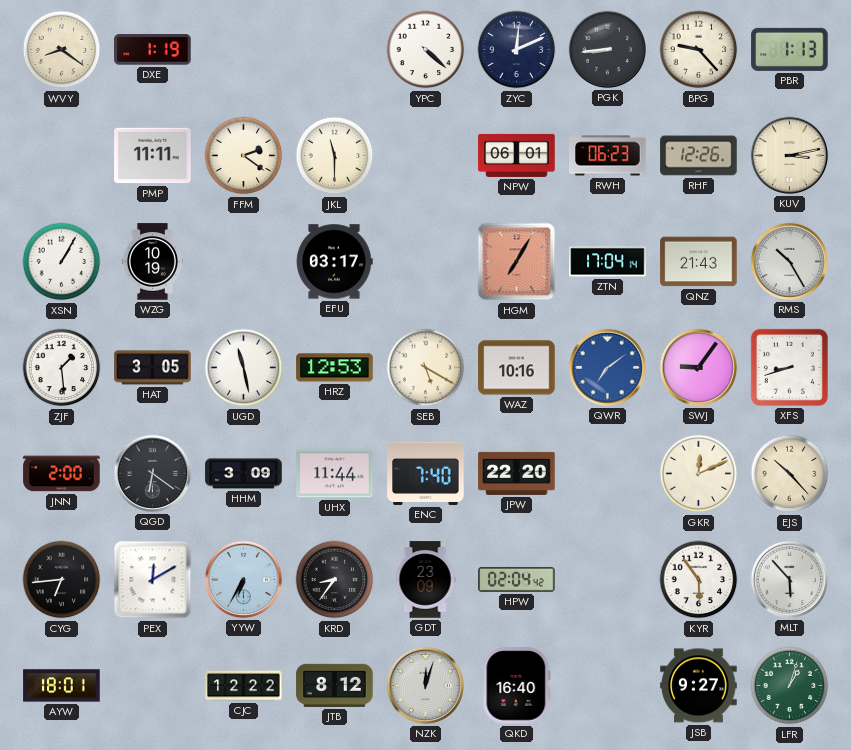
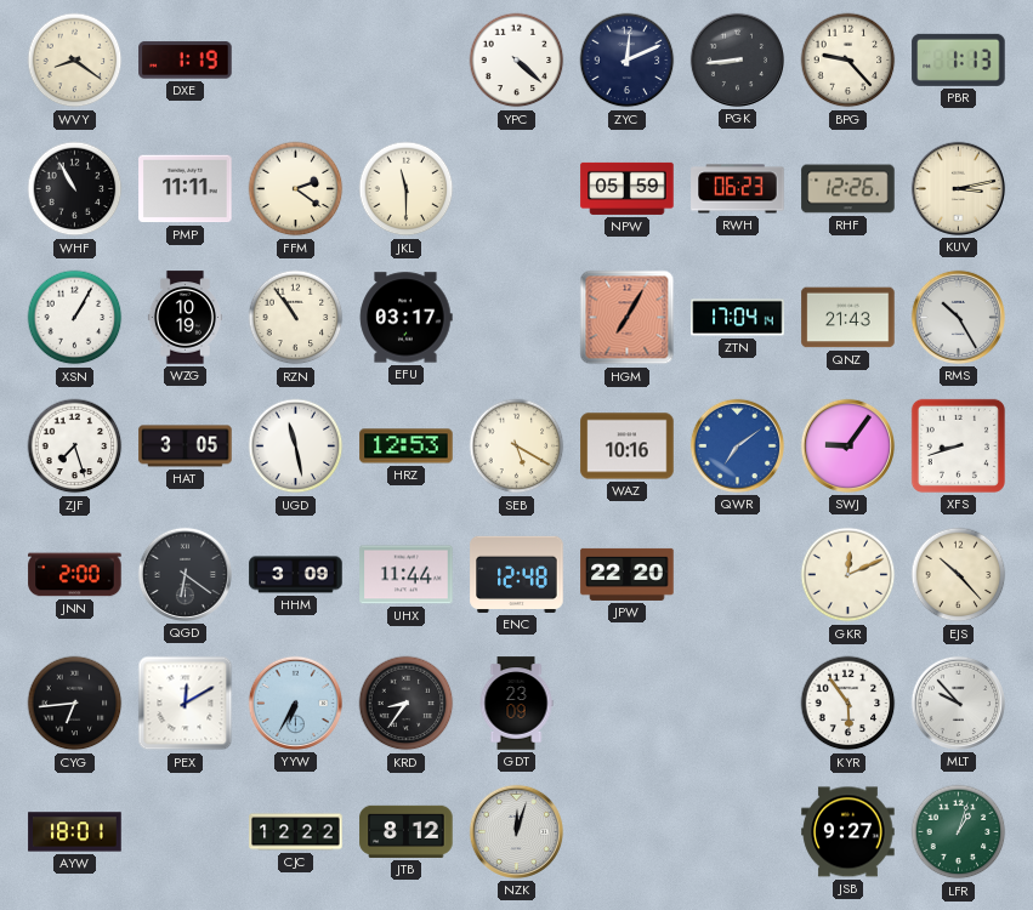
WHF: none -> 10:55 (75, 189)
NPW: 06:01 -> 05:59 (628, 188)
RZN: none -> 10:54 (296, 318)
ZJF: 1:29 -> 7:27 (75, 447)
ENC: 7:40 -> 12:48 (517, 574)
HPW: 02:04 -> none (517, 579)
MLT: 5:53 -> 9:53 (958, 703)
QKD: 16:40 -> none (517, 686)
